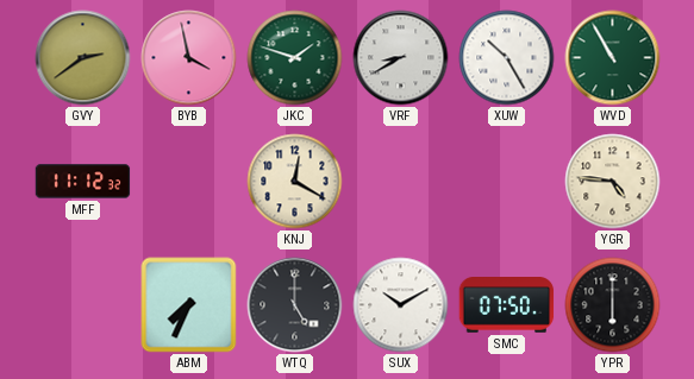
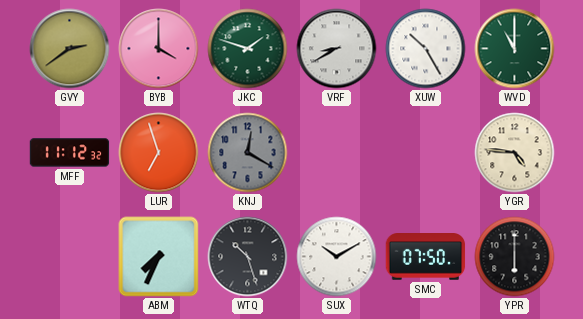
BYB: 3:58 -> 4:00 (159, 49)
WVD: 10:55 -> 11:00 (515, 49)
LUR: none -> 6:57 (159, 153)
KNJ dial: cream -> grey (248, 153)
WTQ: 5:00 -> 10:27 (248, 257)
